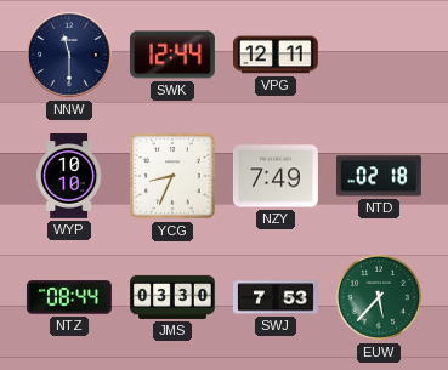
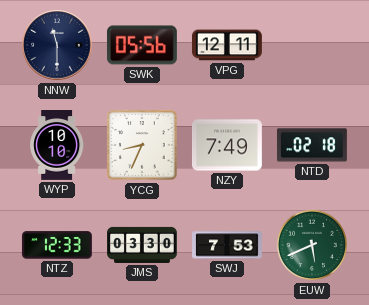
SWK: 12:44 -> 05:56 (142, 45)
NTZ: 08:44 -> 12:33 (57, 245)
EUW: 5:37 -> 5:41 (312, 245)
